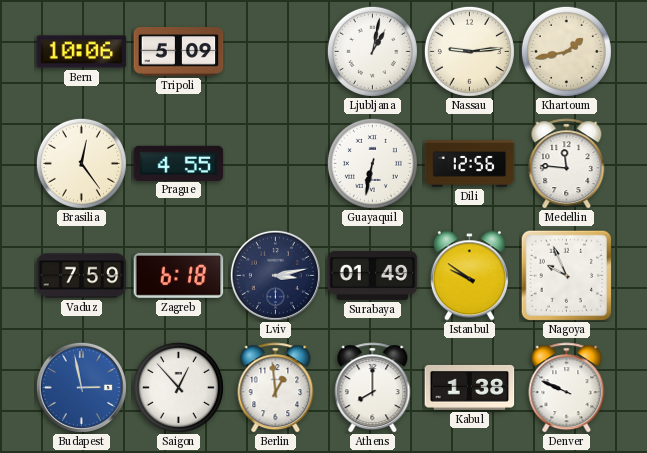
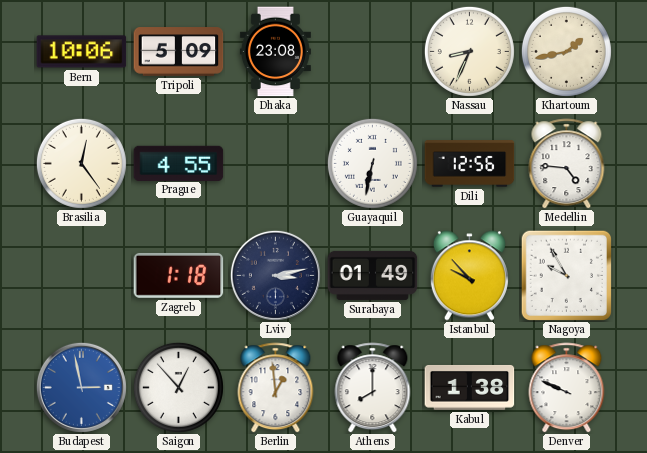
Dhaka: none -> 23:08 (275, 52)
Ljubljana: 1:02 -> none (372, 51)
Nassau: 9:14 -> 8:34 (469, 51)
Medellin: 11:46 -> 4:46 (567, 164)
Vaduz: 7:59 -> none (82, 276)
Zagreb: 6:18 -> 1:18 (179, 275)
Istanbul: 9:51 -> 9:53 (469, 276)
Nagoya: 9:56 -> 9:55 (566, 275)
